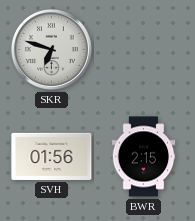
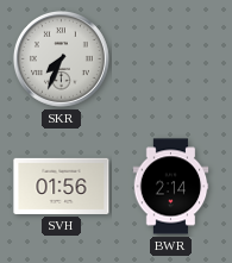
SKR: 6:48 -> 7:34 (61, 58)
BWR: 2:15 -> 2:14 (171, 187)
